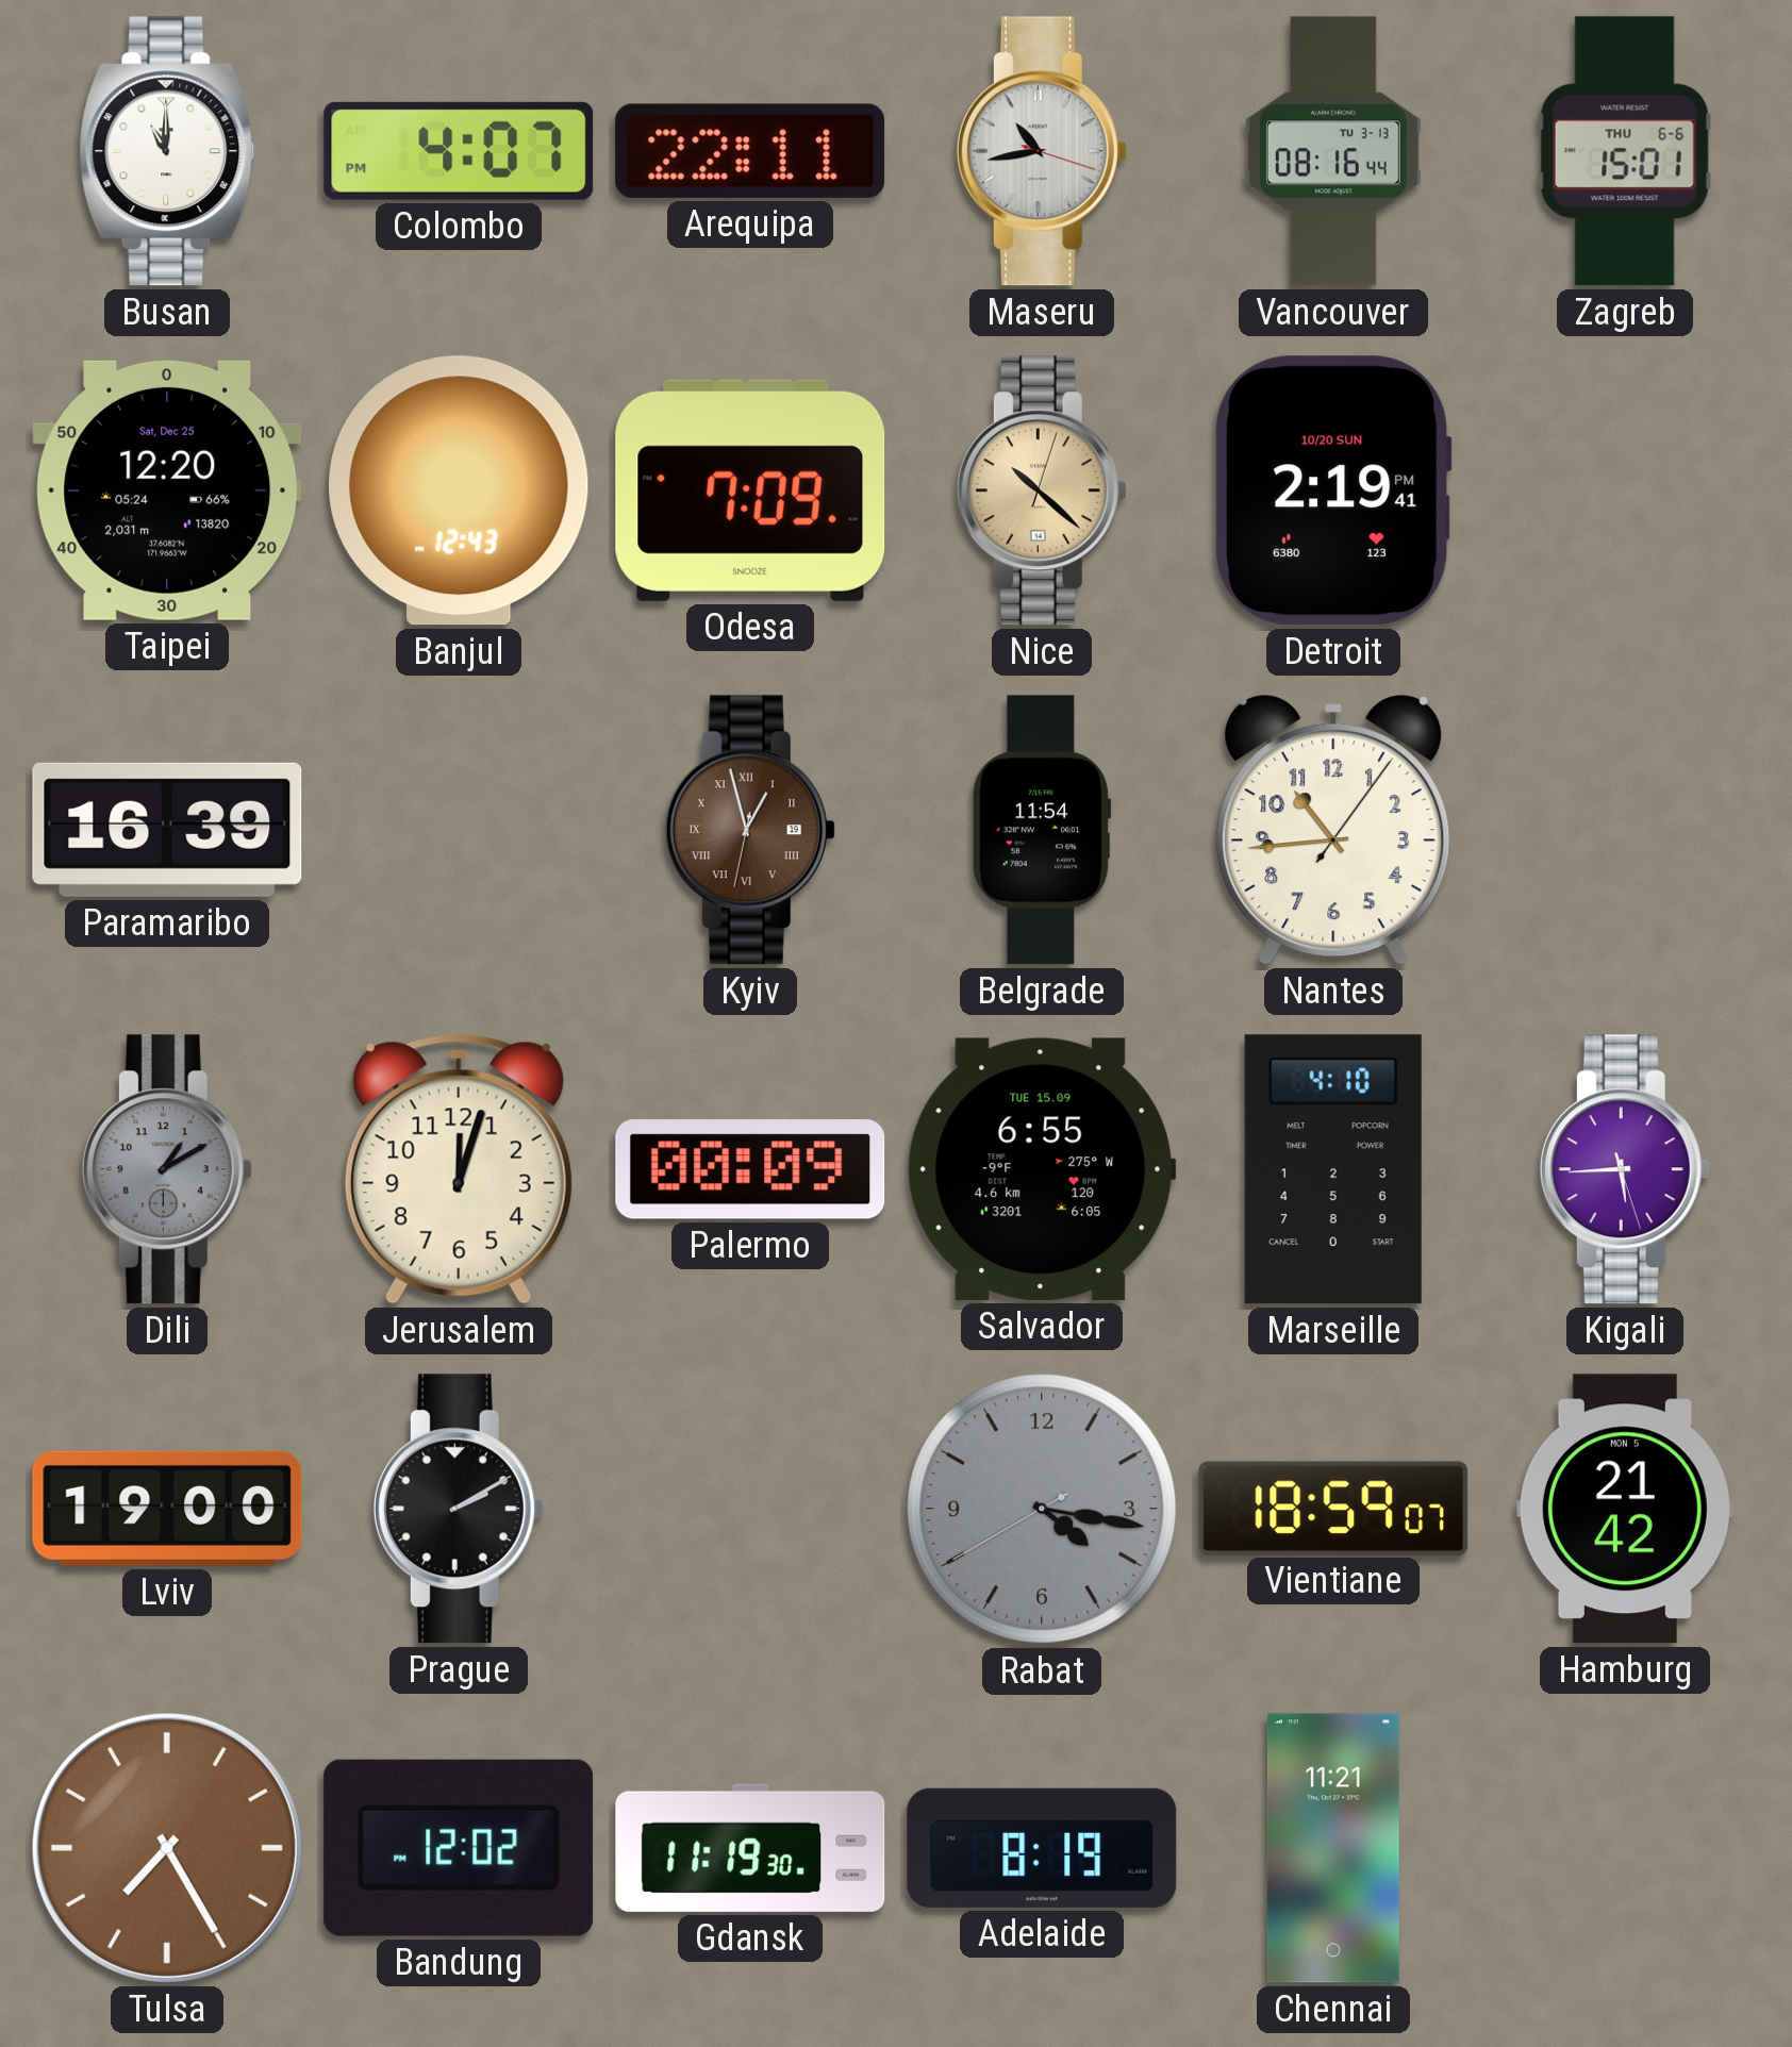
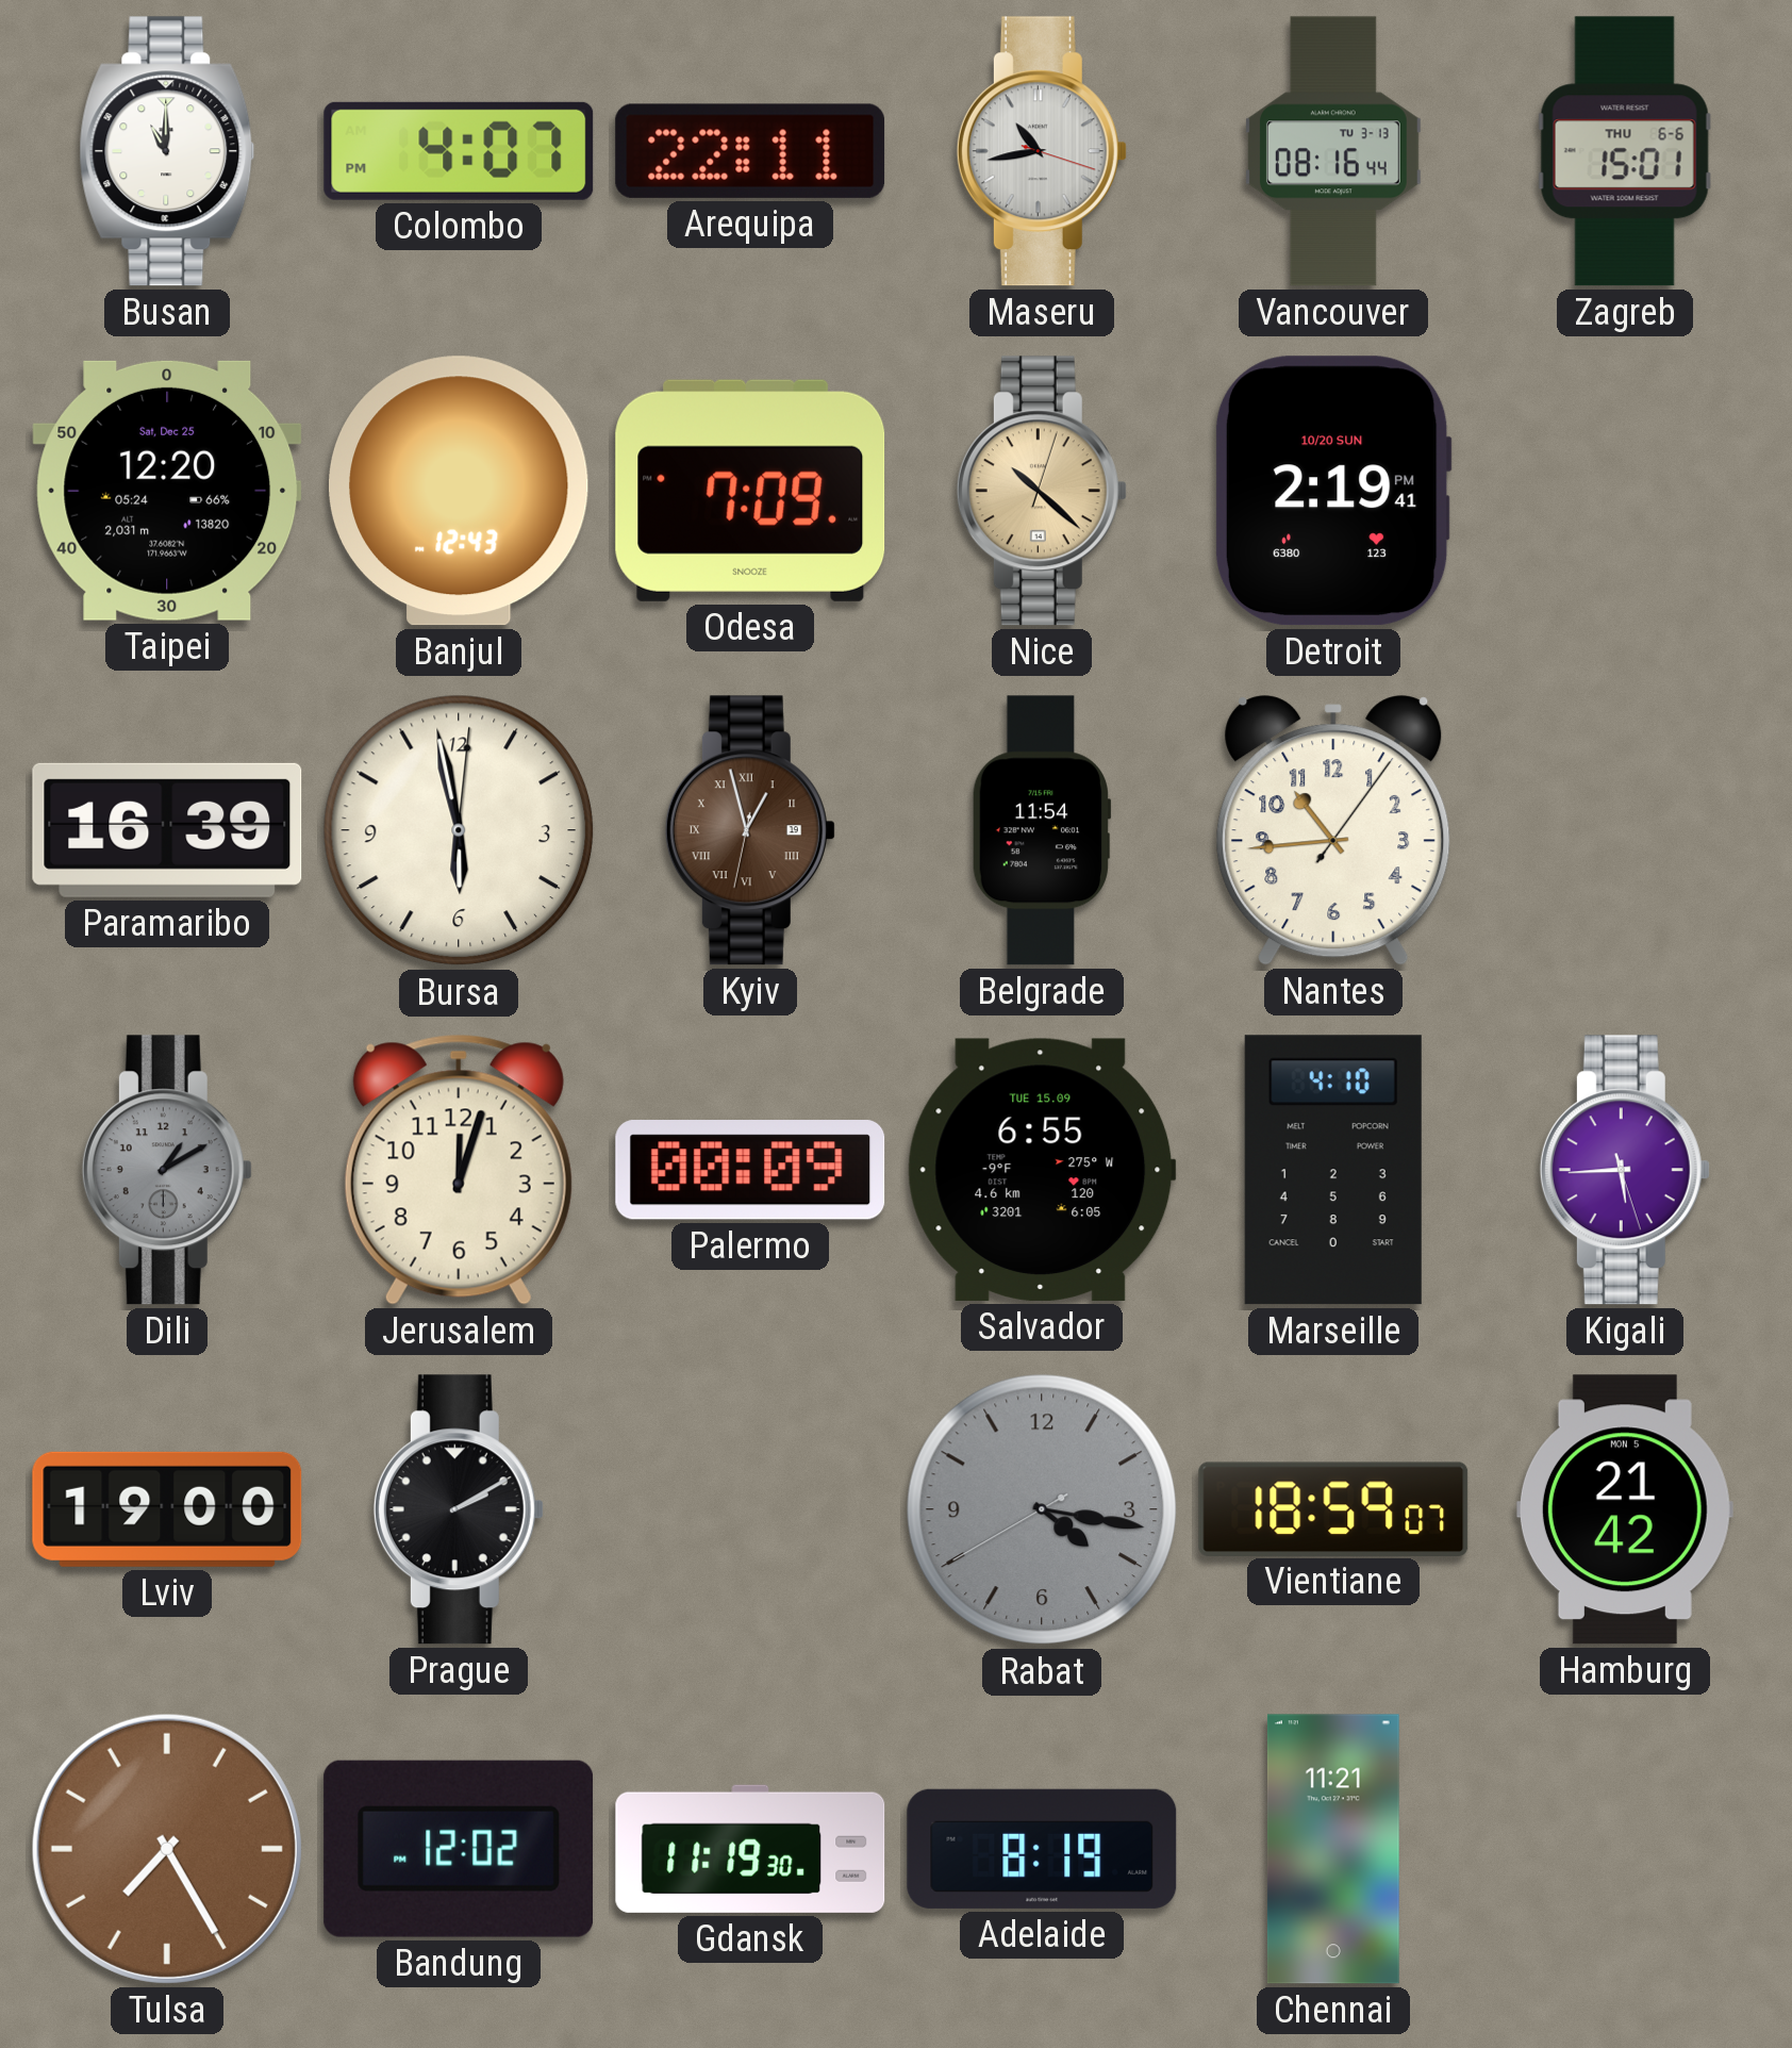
Bursa: none -> 5:58 (459, 830)
